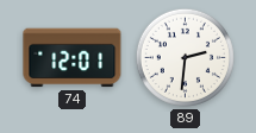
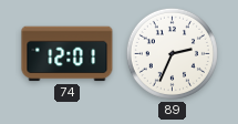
89: 2:31 -> 2:34 (172, 53)
